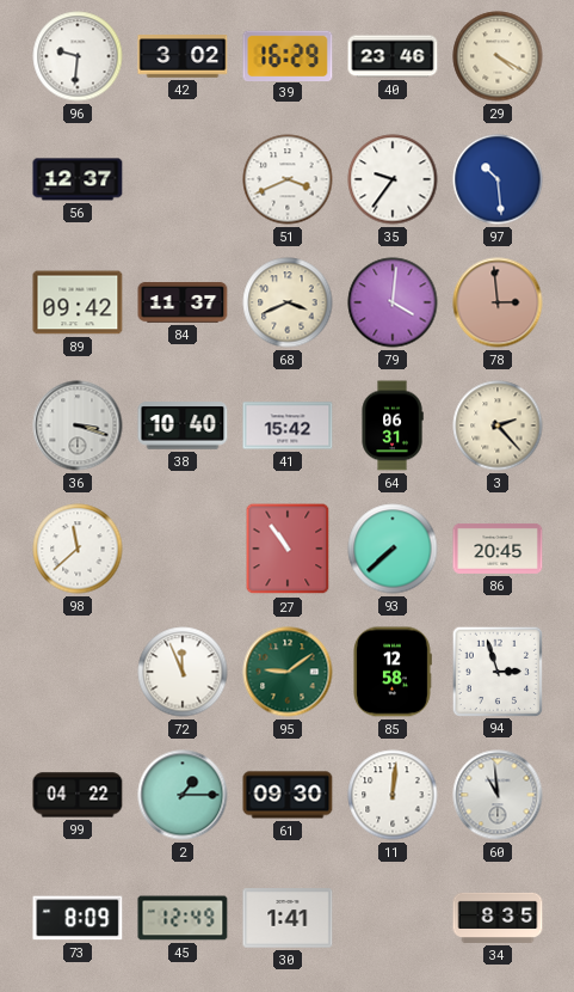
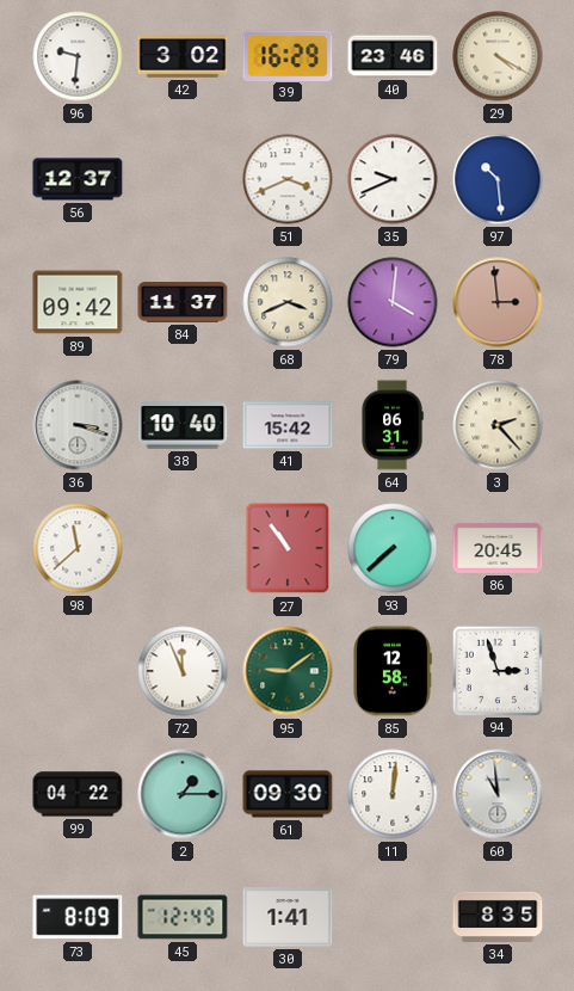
35: 9:36 -> 9:41 (393, 179)
